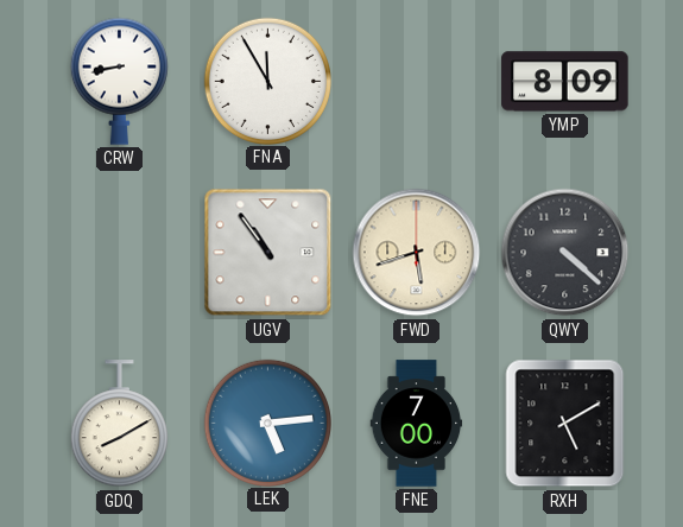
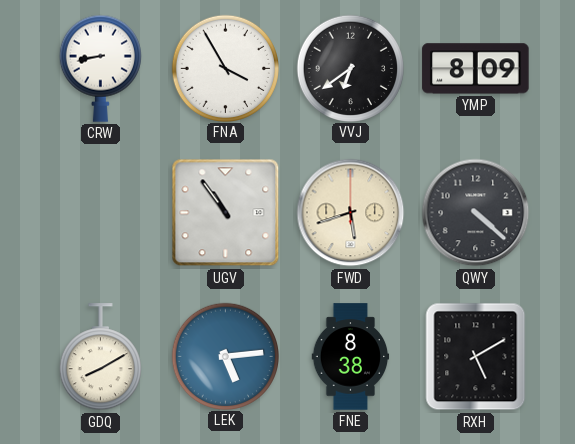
FNA: 11:55 -> 3:55 (225, 68)
VVJ: none -> 6:39 (350, 68)
FNE: 7:00 -> 8:38 (351, 357)
